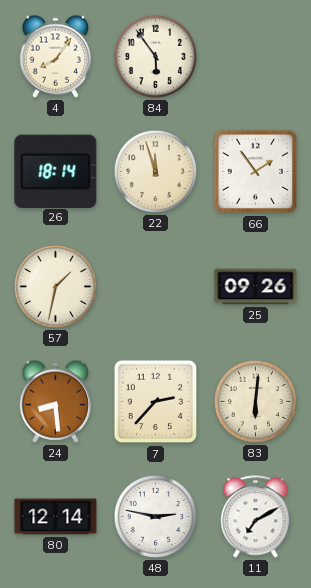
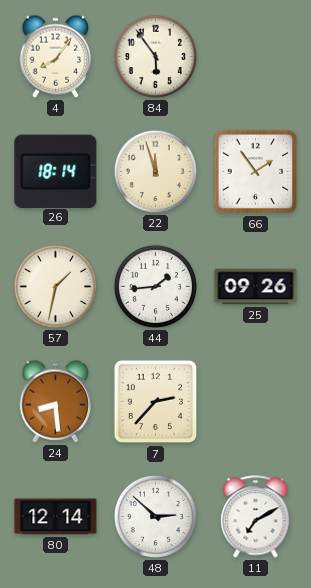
44: none -> 1:44 (155, 286)
83: 6:01 -> none (255, 401)
48: 2:47 -> 2:52 (155, 516)
